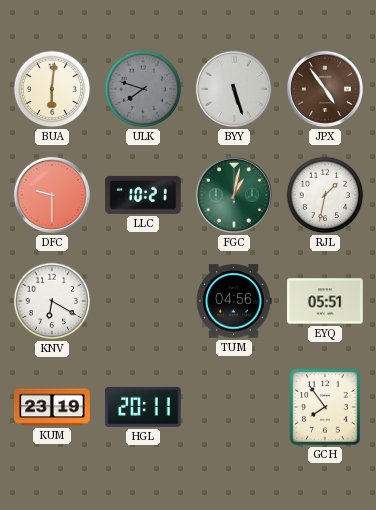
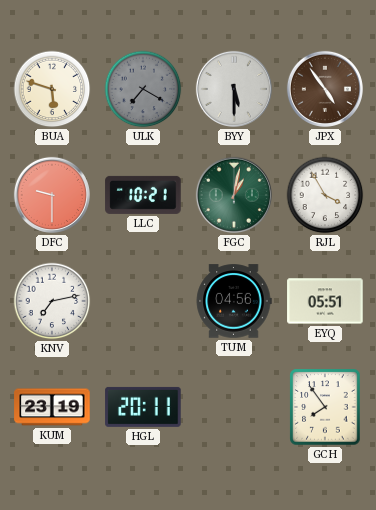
BUA: 6:01 -> 5:48 (52, 89)
ULK: 7:48 -> 7:20 (143, 89)
BYY: 5:27 -> 5:30 (234, 89)
RJL: 1:32 -> 3:55 (325, 195)
KNV: 6:20 -> 7:13 (52, 301)
